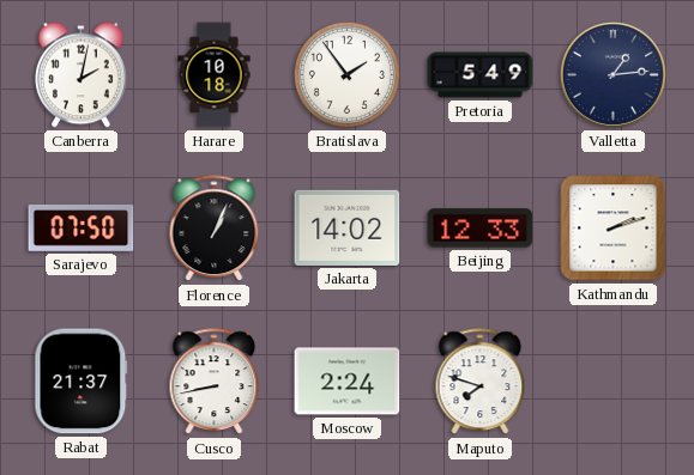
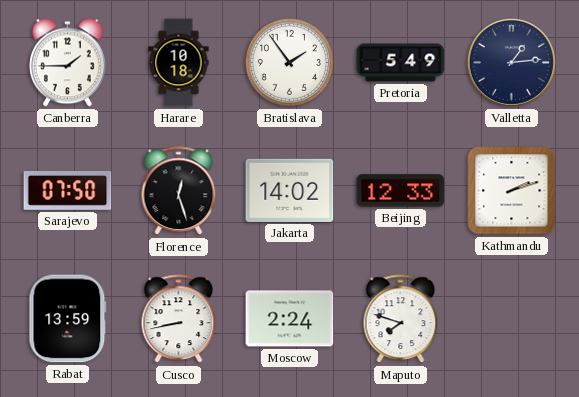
Canberra: 2:02 -> 1:45 (68, 63)
Florence: 1:04 -> 12:27 (179, 191)
Rabat: 21:37 -> 13:59 (68, 319)
